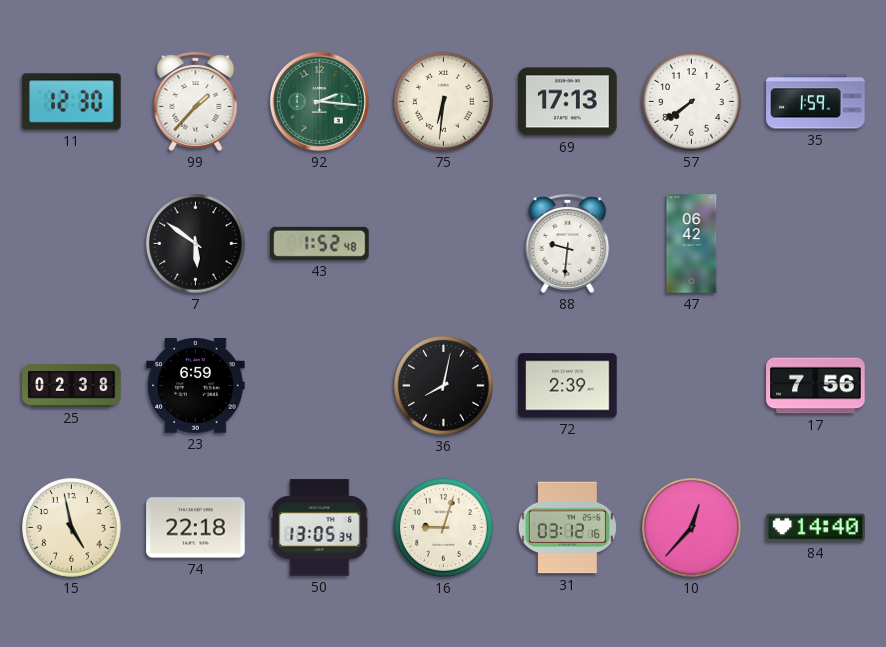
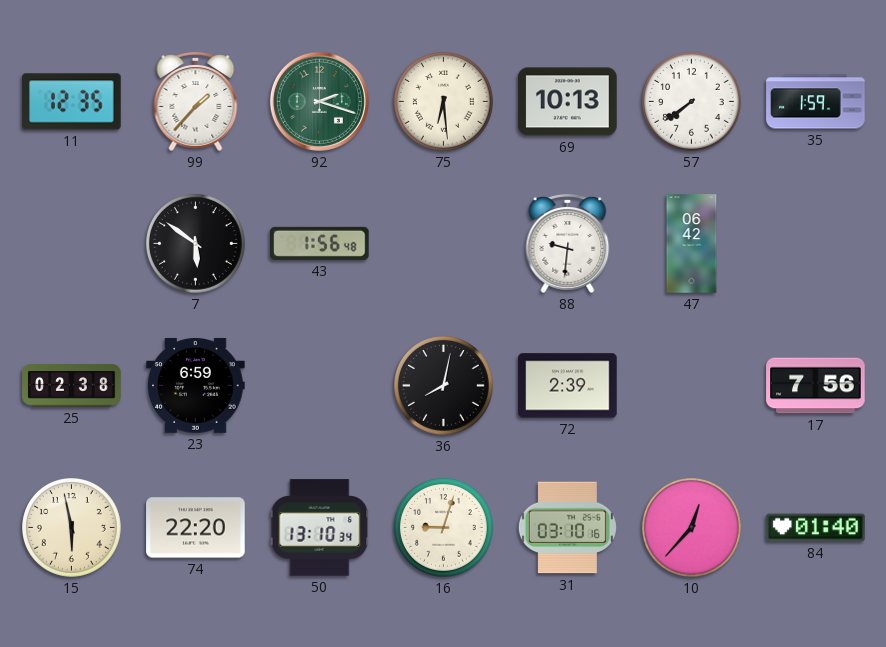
11: 12:30 -> 12:35 (72, 102)
92: 2:16 -> 2:18 (319, 101)
75: 6:31 -> 6:29 (444, 102)
69: 17:13 -> 10:13 (568, 102)
43: 1:52 -> 1:56 (320, 243)
15: 4:58 -> 5:58 (72, 528)
74: 22:18 -> 22:20 (196, 528)
50: 13:05 -> 13:10 (320, 528)
31: 03:12 -> 03:10 (567, 528)
84: 14:40 -> 01:40 (816, 528)
